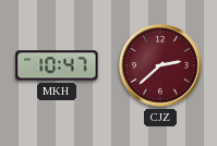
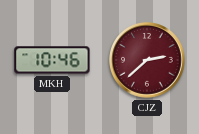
MKH: 10:47 -> 10:46 (52, 60)
